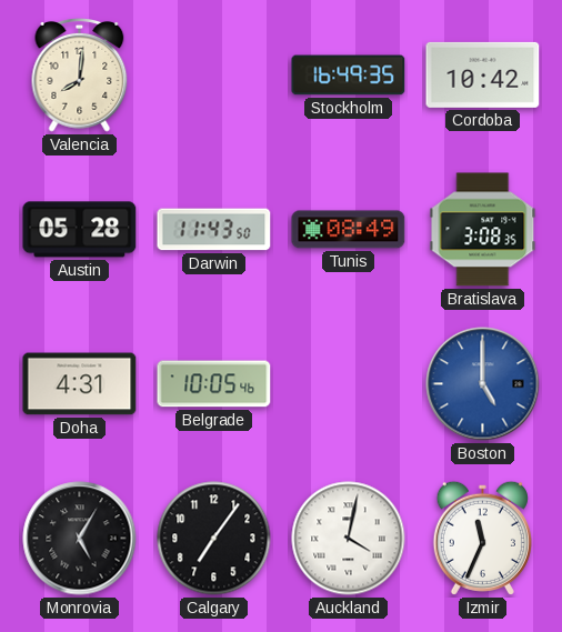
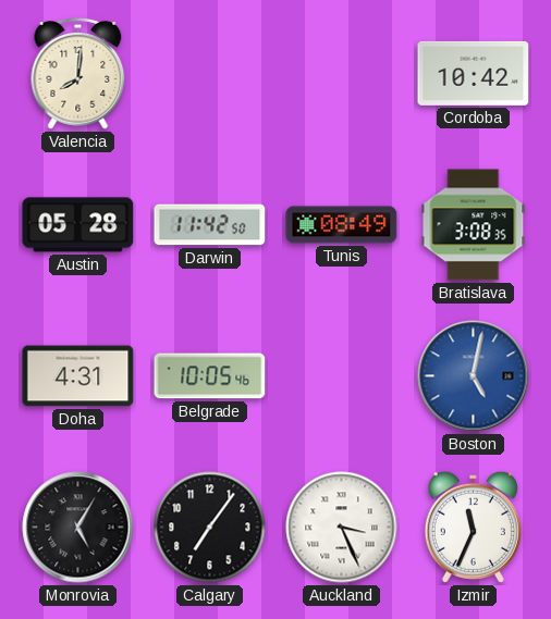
Stockholm: 16:49 -> none (349, 76)
Darwin: 11:43 -> 11:42 (210, 225)
Boston: 5:00 -> 5:02 (474, 376)
Auckland: 4:02 -> 3:26 (342, 528)
